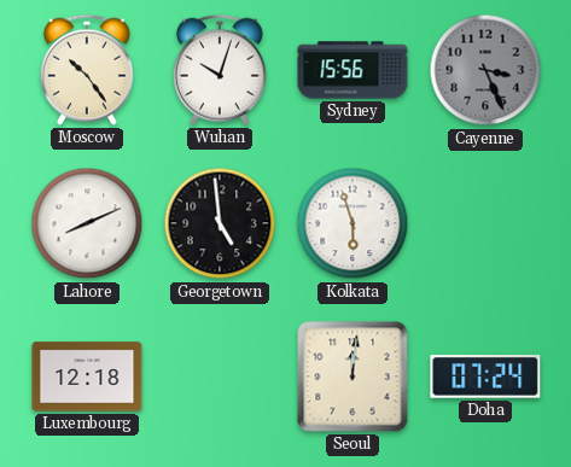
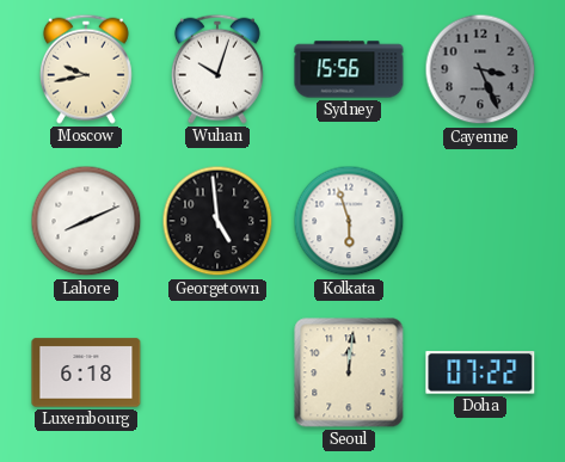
Moscow: 10:24 -> 9:43 (86, 69)
Luxembourg: 12:18 -> 6:18 (86, 372)
Doha: 07:24 -> 07:22 (480, 372)
